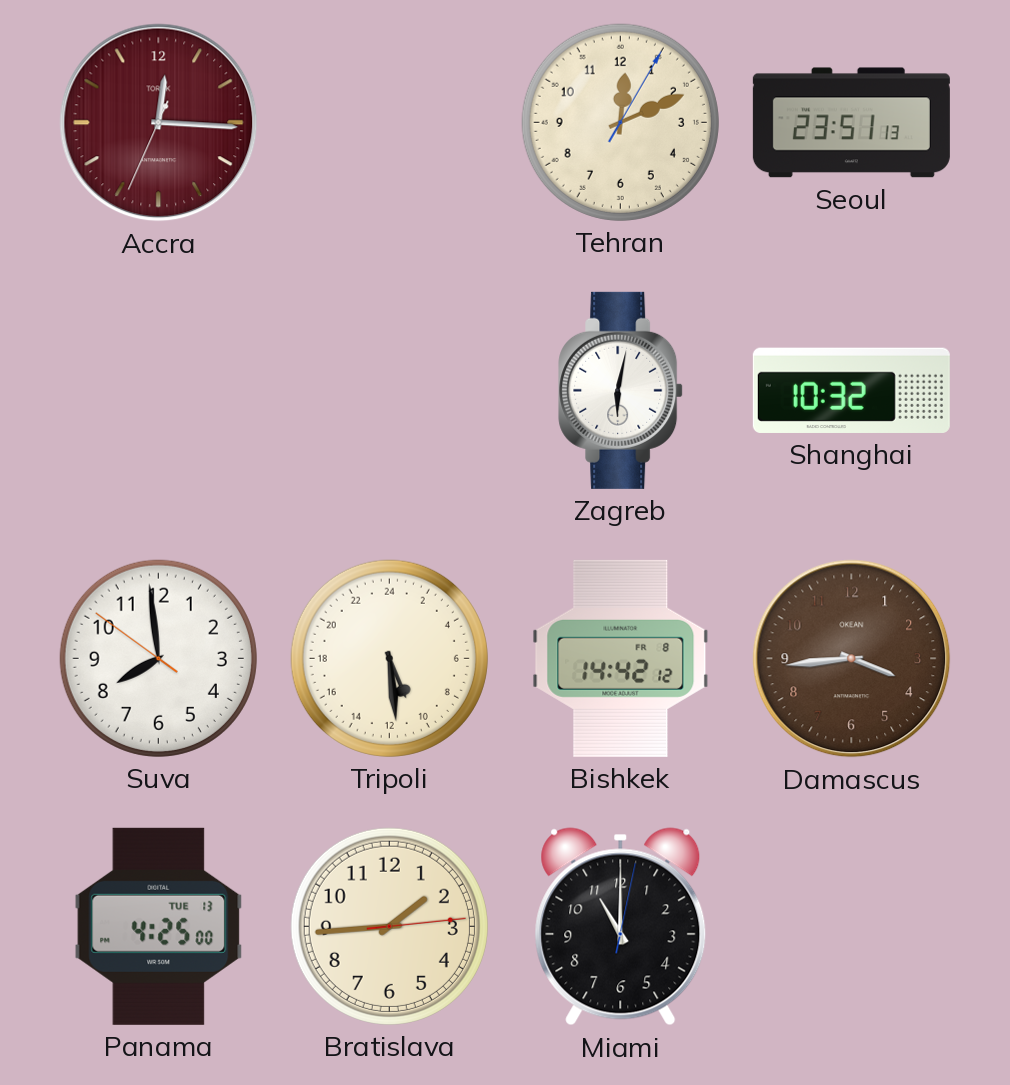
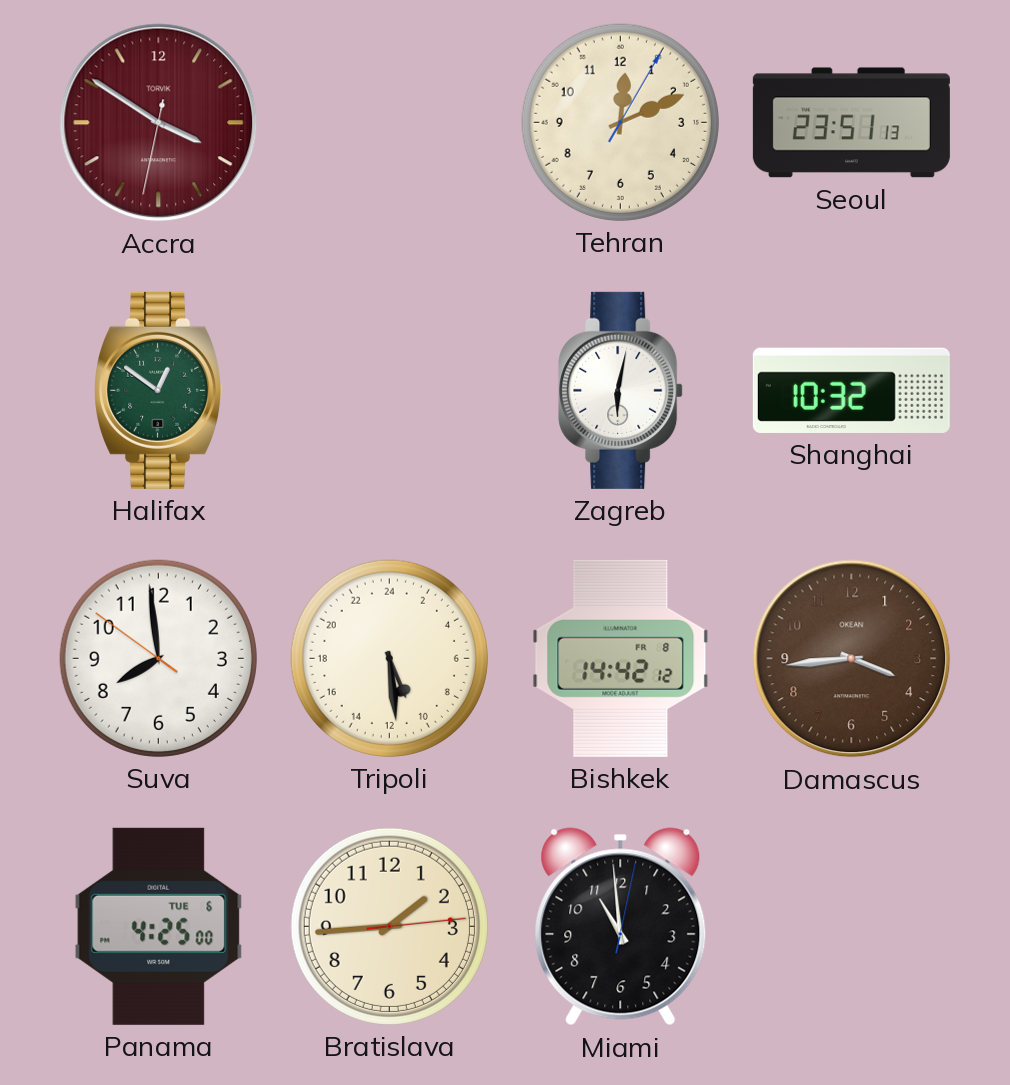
Accra: 12:15 -> 3:50 (159, 123)
Halifax: none -> 12:51 (159, 390)
Panama date: TUE 13 -> TUE 6 (159, 926)
Miami: 11:00 -> 10:59 (621, 927)
